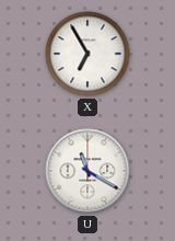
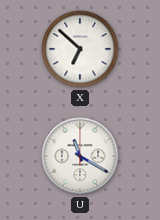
X: 6:55 -> 6:52 (80, 49)
